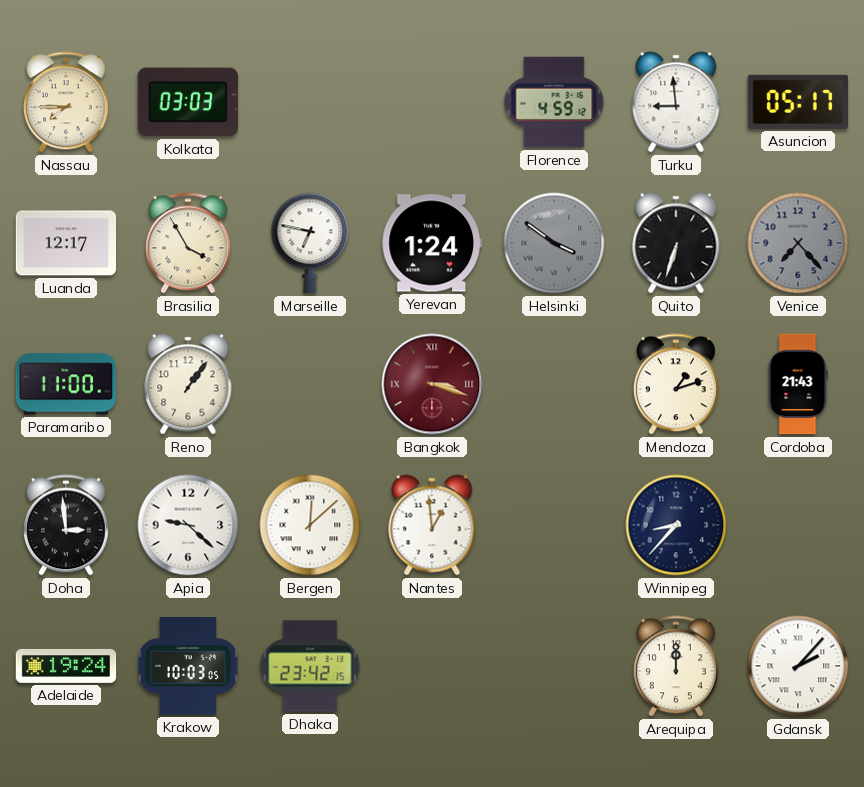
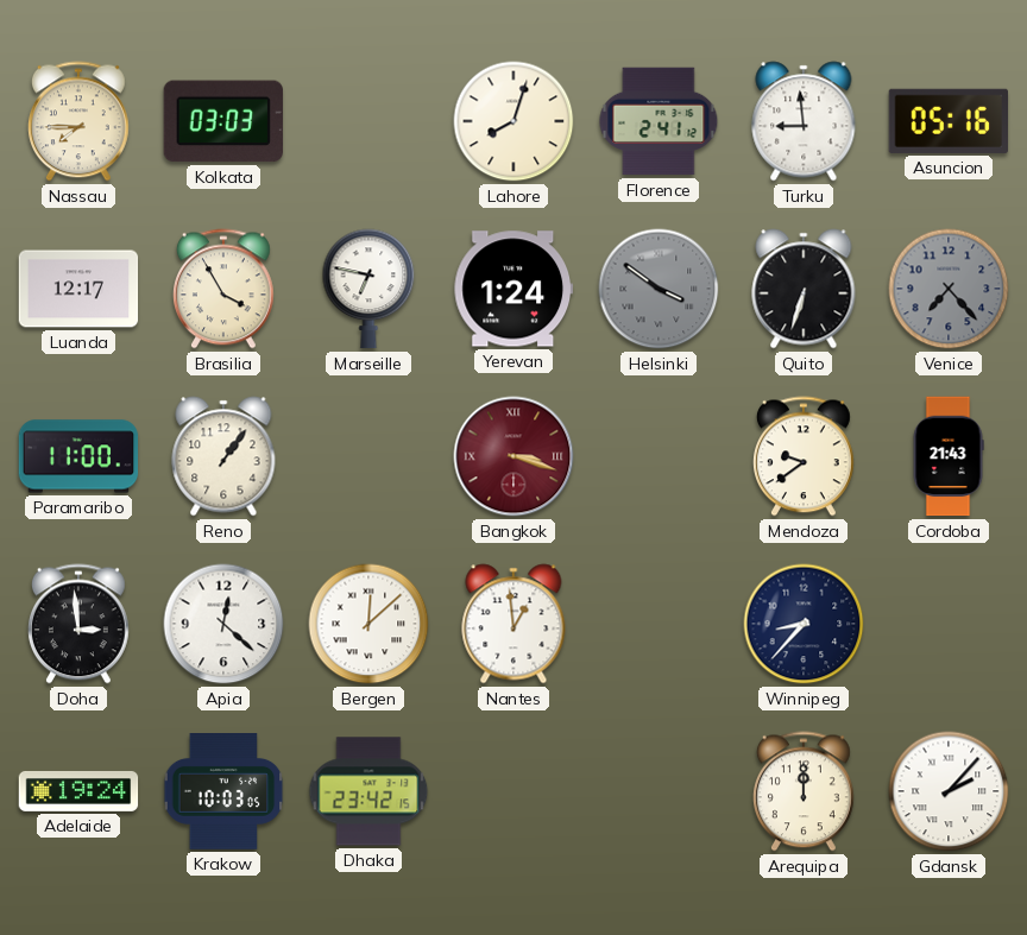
Lahore: none -> 8:03 (513, 121)
Florence: 4:59 -> 2:41 (659, 121)
Asuncion: 05:17 -> 05:16 (947, 121)
Mendoza: 1:12 -> 9:39 (804, 456)
Apia: 9:22 -> 12:22 (223, 624)
